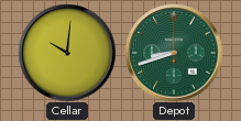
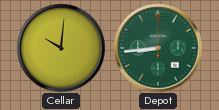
Depot: 8:42 -> 8:44 (158, 48)
